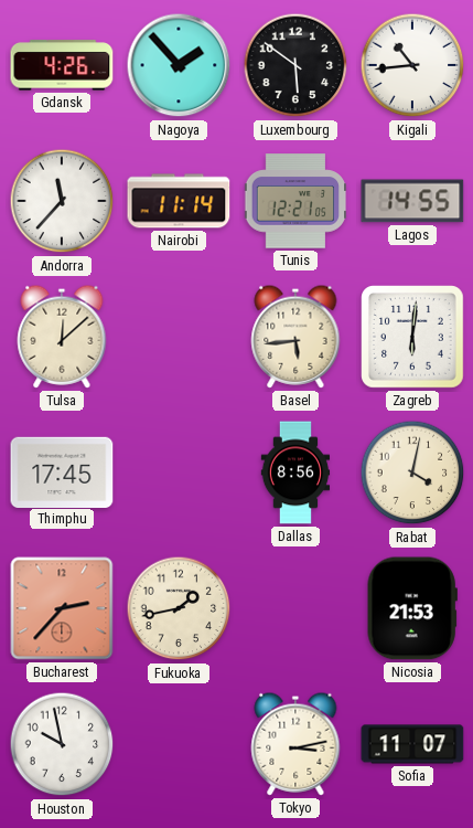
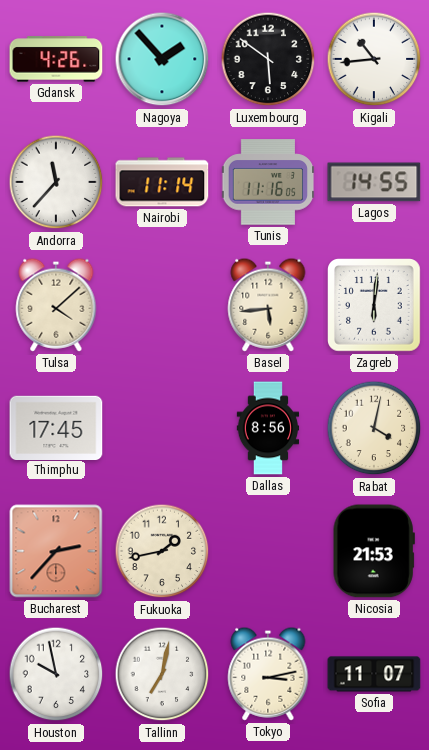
Tunis: 12:21 -> 11:16 (268, 182)
Tulsa: 12:08 -> 4:08 (56, 305)
Tallinn: none -> 7:02 (162, 674)
